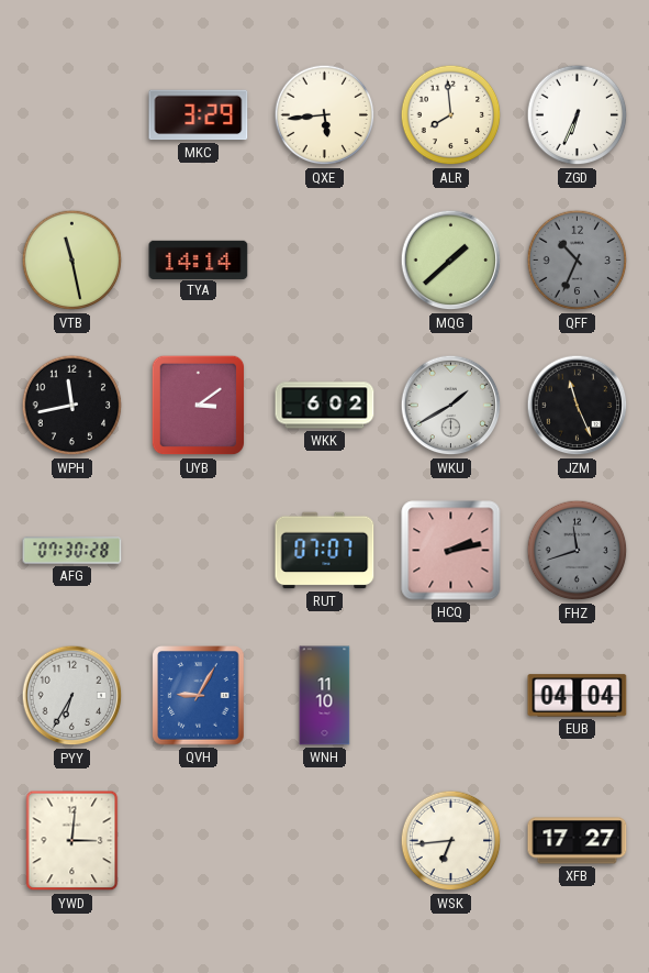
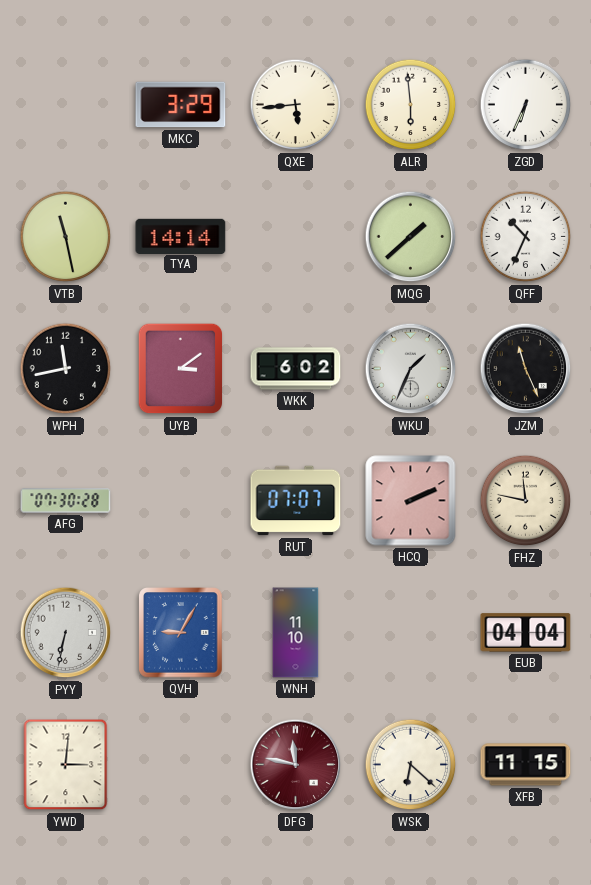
ALR: 7:59 -> 5:59 (411, 105)
QFF dial: grey -> white (526, 237)
WKU: 1:40 -> 1:34 (411, 369)
HCQ: 2:13 -> 2:11 (411, 501)
FHZ: 11:42 -> 11:47 (526, 501)
FHZ dial: grey -> cream (526, 501)
PYY: 6:35 -> 6:32 (66, 633)
DFG: none -> 11:47 (296, 765)
WSK: 6:44 -> 6:22 (411, 765)
XFB: 17:27 -> 11:15 (526, 765)
